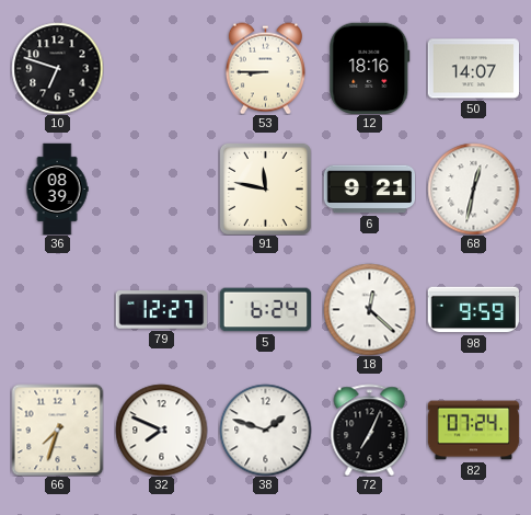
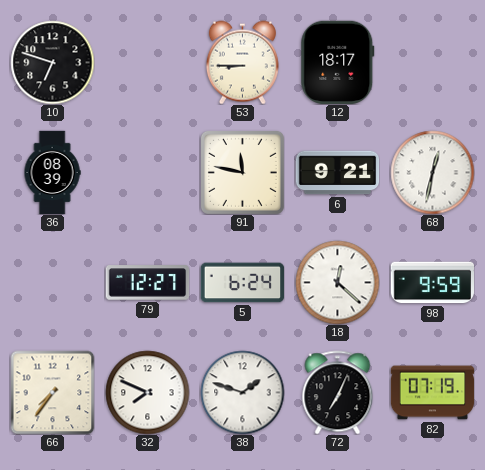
12: 18:16 -> 18:17 (338, 62)
50: 14:07 -> none (473, 69)
66: 7:33 -> 7:36 (52, 392)
82: 07:24 -> 07:19 (432, 393)
